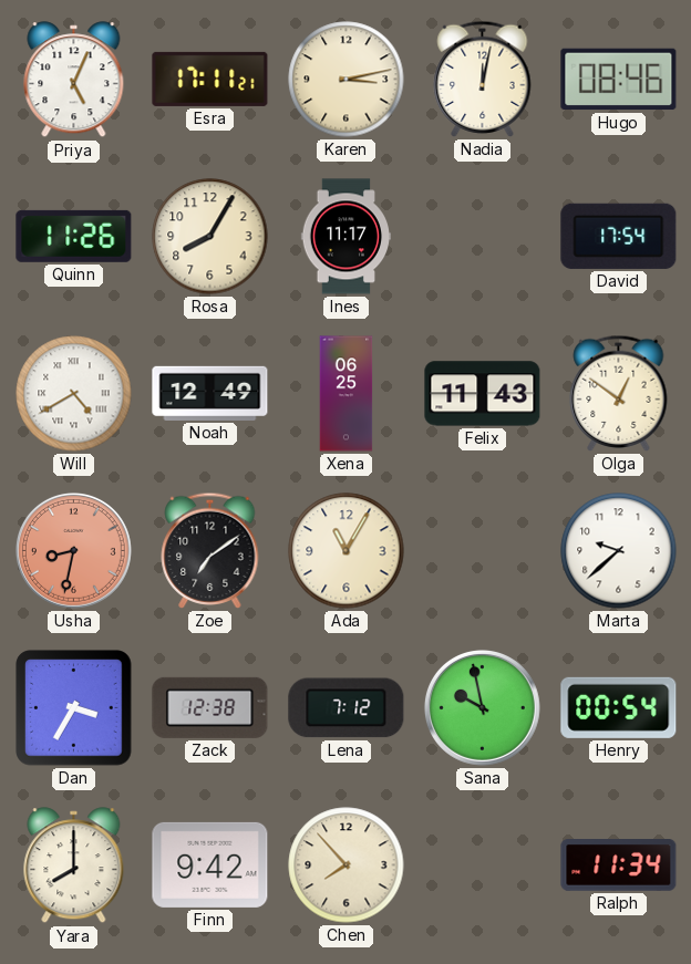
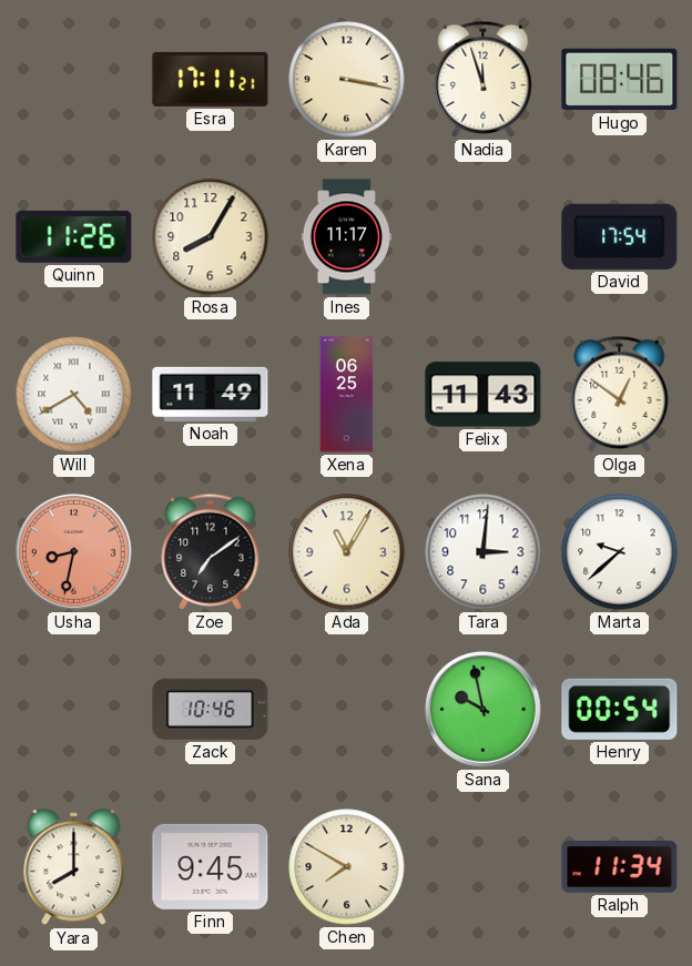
Priya: 5:04 -> none (74, 80)
Karen: 3:13 -> 3:17 (347, 80)
Nadia: 12:02 -> 11:57 (484, 79)
Noah: 12:49 -> 11:49 (211, 394)
Tara: none -> 3:01 (484, 552)
Dan: 3:35 -> none (74, 708)
Zack: 12:38 -> 10:46 (211, 709)
Lena: 7:12 -> none (347, 708)
Finn: 9:42 -> 9:45 (211, 866)
Chen: 7:53 -> 7:50 (347, 867)
